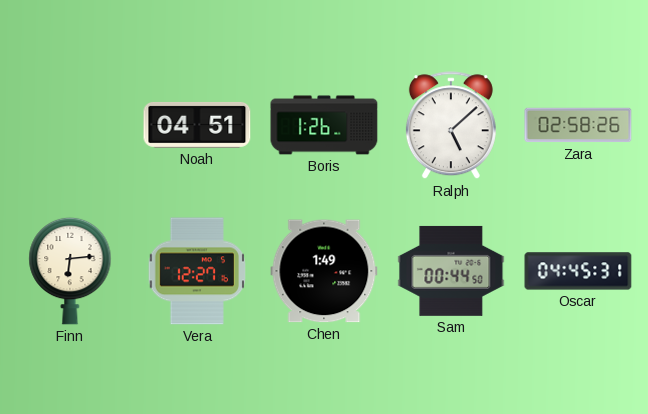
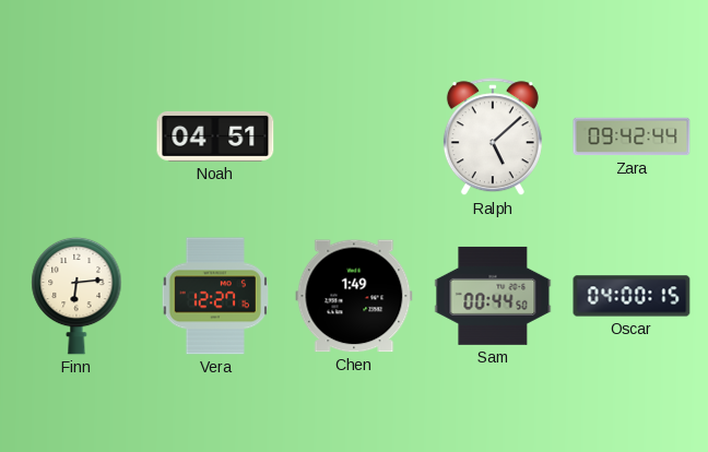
Boris: 1:26 -> none (324, 125)
Zara: 02:58 -> 09:42 (632, 136)
Oscar: 04:45 -> 04:00 (632, 296)
